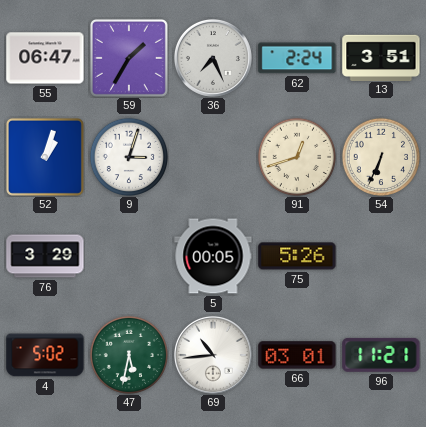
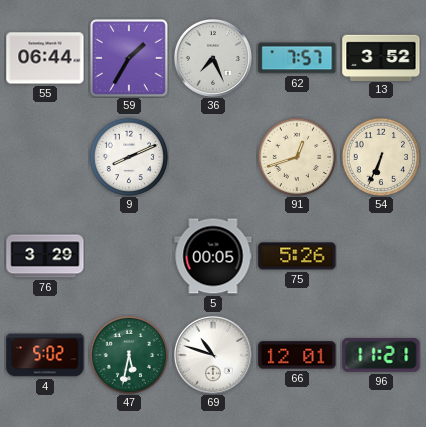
55: 06:47 -> 06:44 (45, 58)
62: 2:24 -> 7:57 (297, 58)
13: 3:51 -> 3:52 (381, 57)
52: 1:03 -> none (45, 157)
9: 3:03 -> 8:11 (128, 156)
69: 10:44 -> 10:48 (213, 355)
66: 03:01 -> 12:01 (297, 355)
